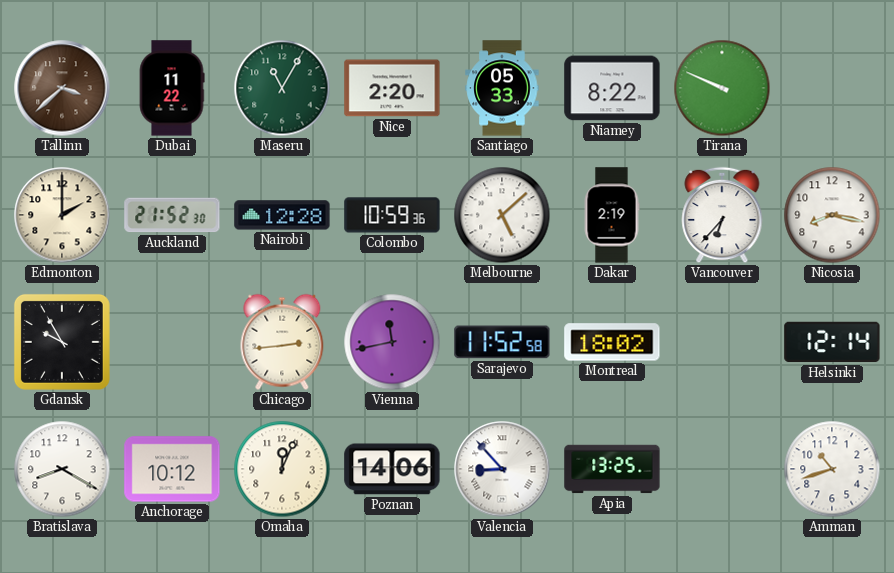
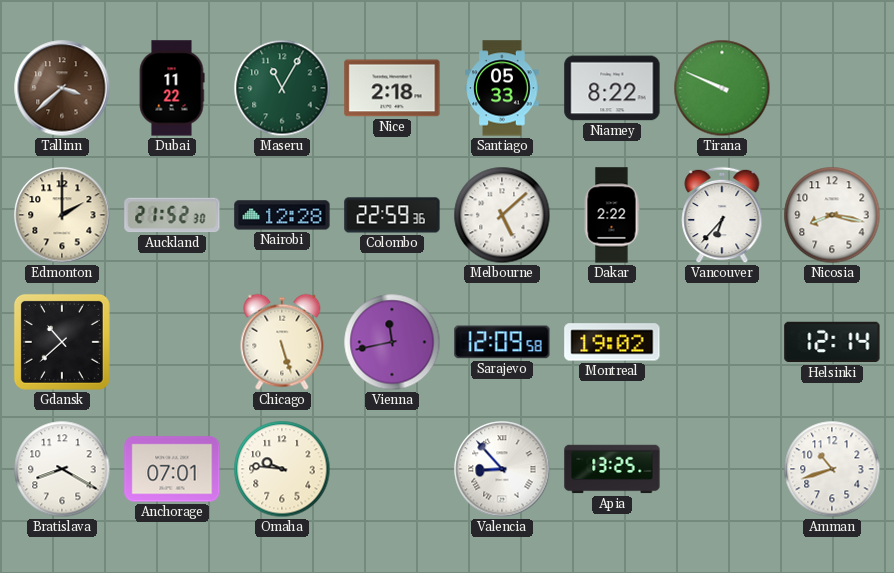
Nice: 2:20 -> 2:18 (392, 88)
Colombo: 10:59 -> 22:59 (392, 215)
Dakar: 2:19 -> 2:22 (612, 215)
Gdansk: 9:55 -> 10:38 (62, 342)
Chicago: 2:44 -> 5:27 (282, 342)
Sarajevo: 11:52 -> 12:09 (502, 342)
Montreal: 18:02 -> 19:02 (612, 342)
Anchorage: 10:12 -> 07:01 (172, 469)
Omaha: 12:04 -> 9:46 (282, 469)
Poznan: 14:06 -> none (392, 469)
